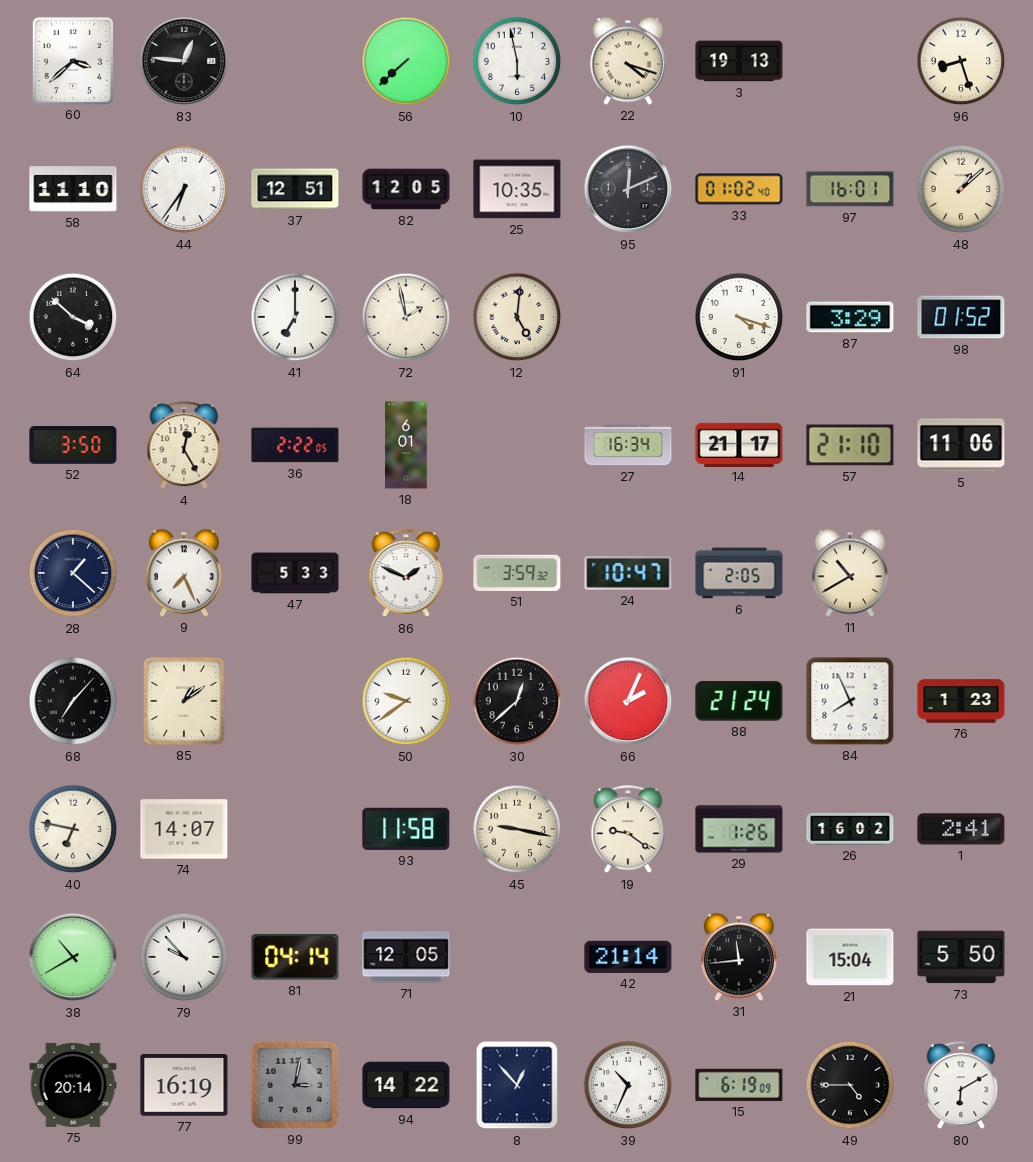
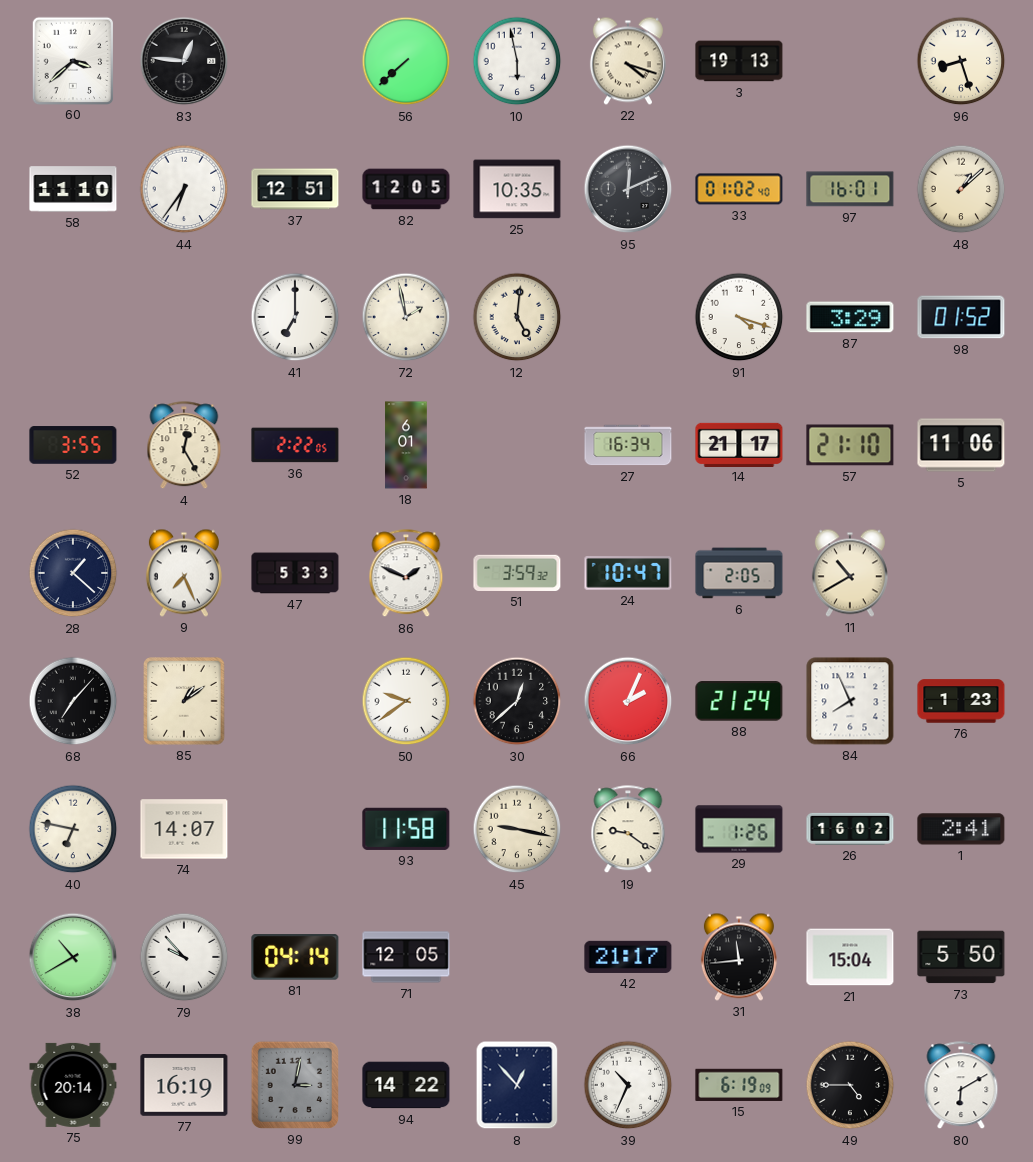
64: 3:52 -> none (73, 317)
52: 3:50 -> 3:55 (73, 445)
42: 21:14 -> 21:17 (628, 957)
